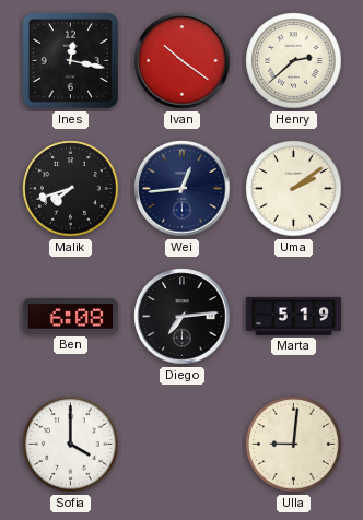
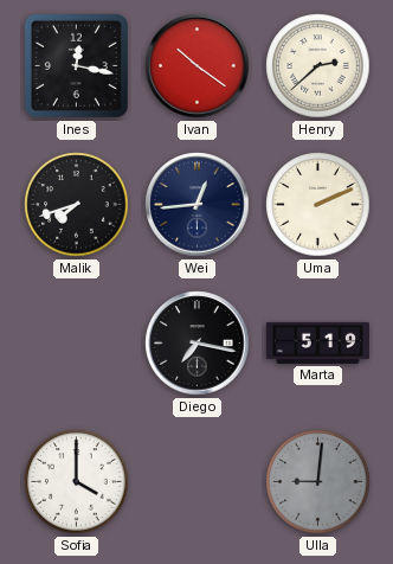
Uma: 2:09 -> 2:11 (318, 205)
Ben: 6:08 -> none (70, 317)
Diego: 7:14 -> 7:17 (198, 344)
Ulla dial: cream -> grey (318, 482)
